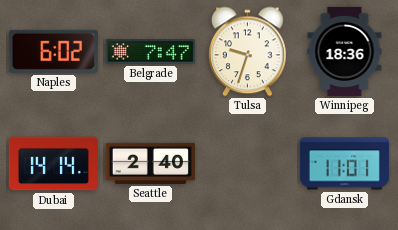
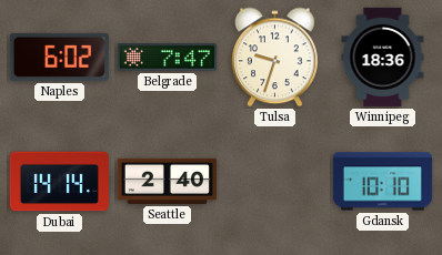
Gdansk: 11:01 -> 10:10 (382, 182)
